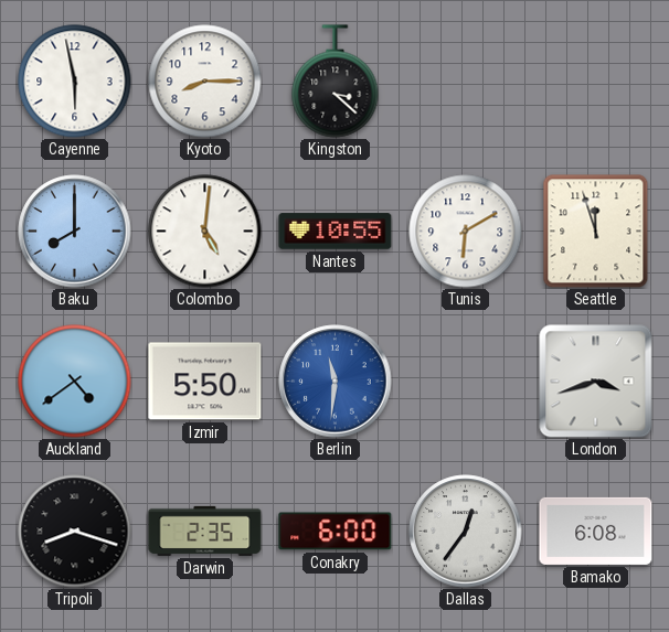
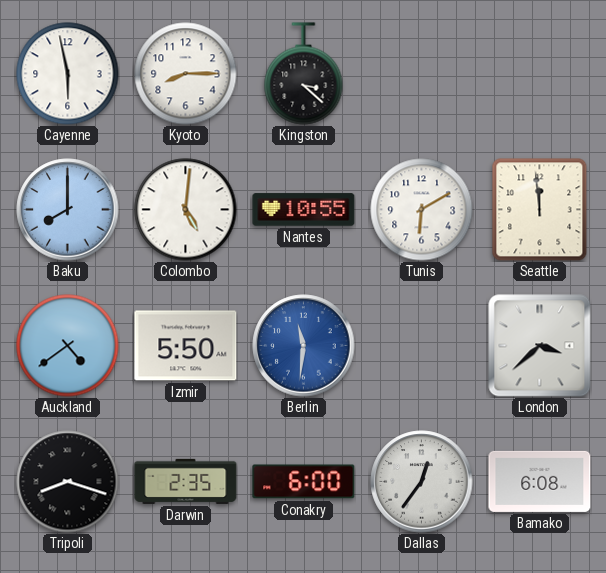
Seattle: 11:57 -> 11:59 (540, 210)
London: 3:42 -> 3:38 (540, 346)
